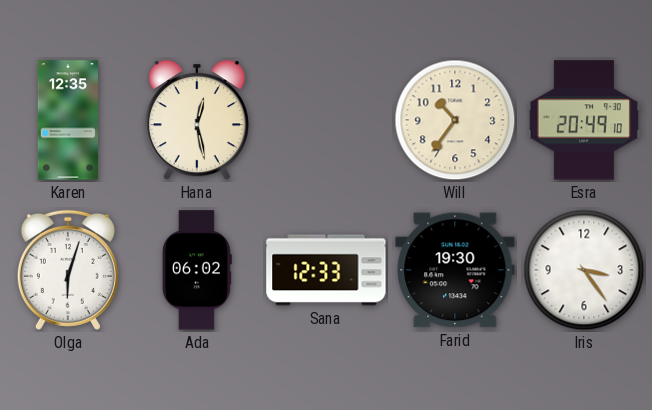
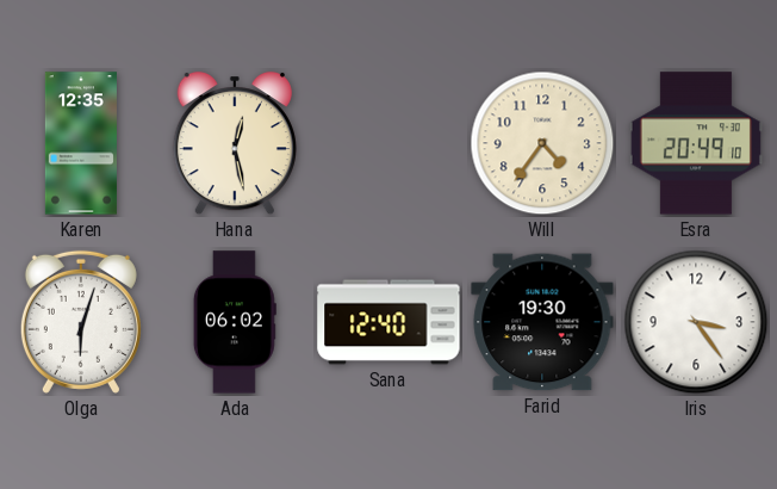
Will: 10:36 -> 4:36 (542, 143)
Sana: 12:33 -> 12:40 (388, 322)
